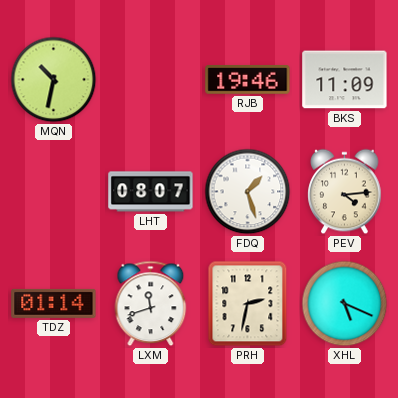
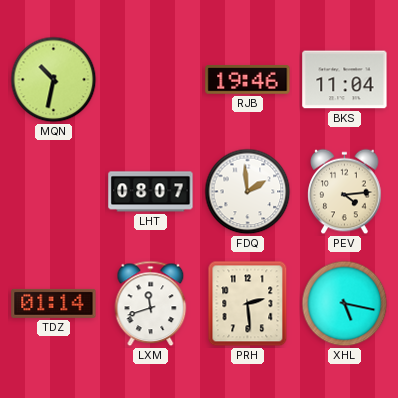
BKS: 11:09 -> 11:04 (345, 80)
FDQ: 1:27 -> 1:59 (248, 192)
PRH: 2:32 -> 2:29 (248, 304)
XHL: 5:19 -> 5:17 (345, 304)
